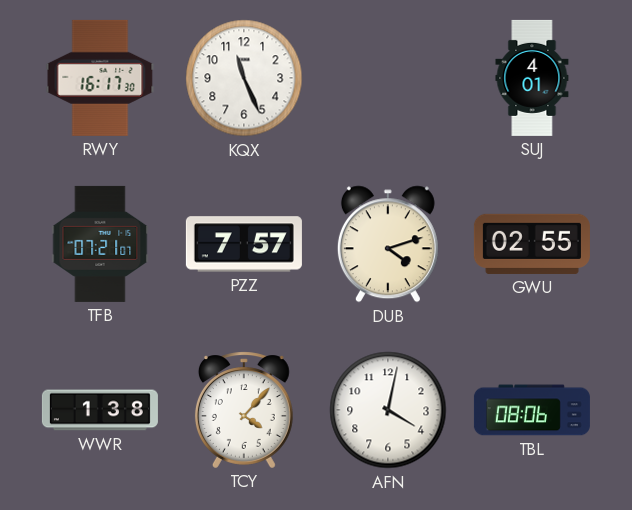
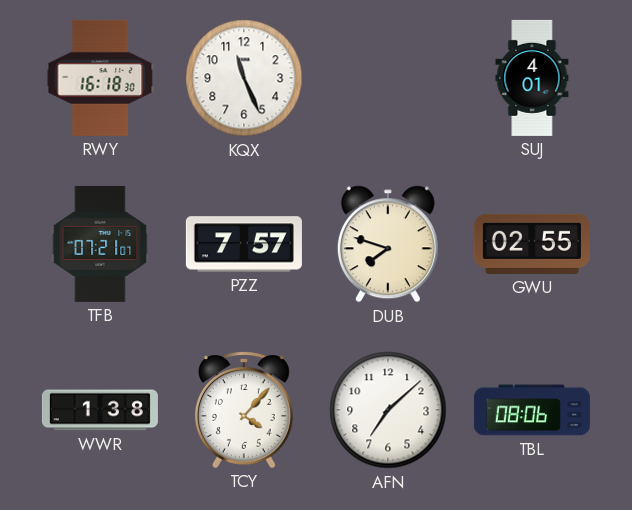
RWY: 16:17 -> 16:18 (100, 78)
DUB: 4:12 -> 7:48 (388, 244)
AFN: 4:02 -> 7:08 (388, 410)
